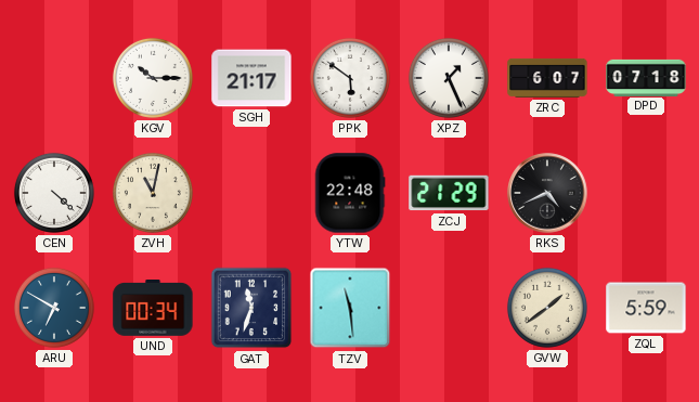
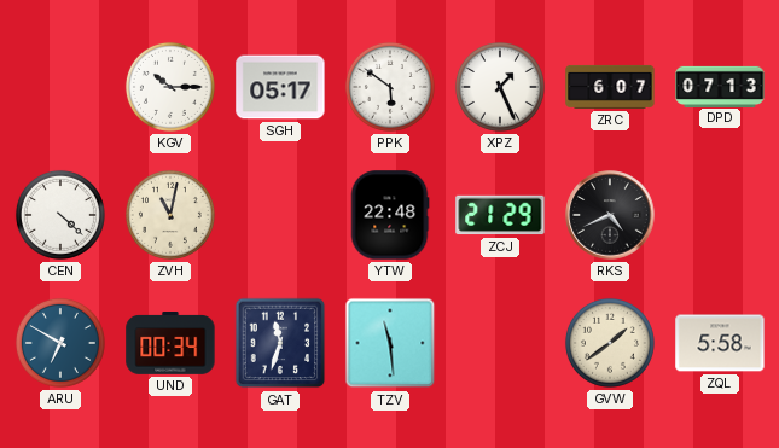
SGH: 21:17 -> 05:17 (280, 87)
DPD: 07:18 -> 07:13 (720, 86)
ZQL: 5:59 -> 5:58 (720, 343)
